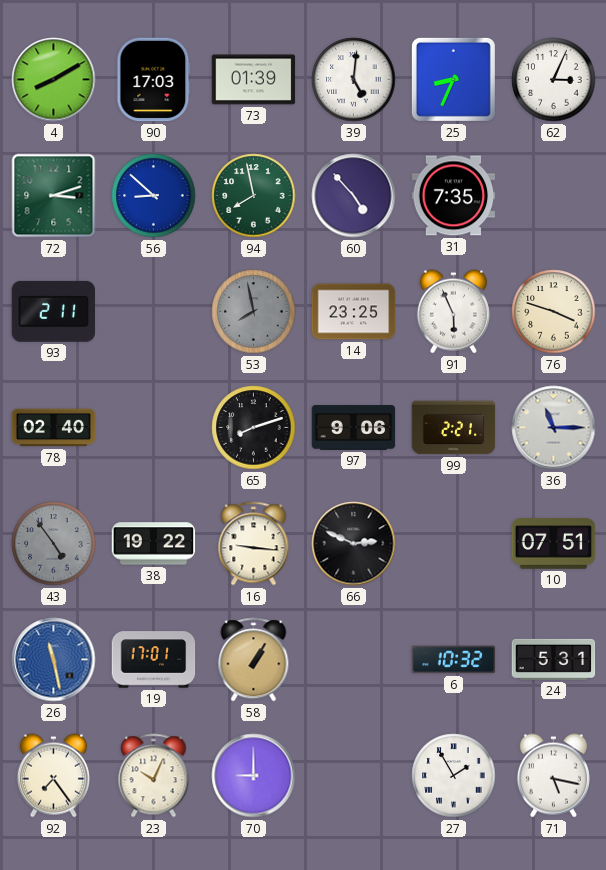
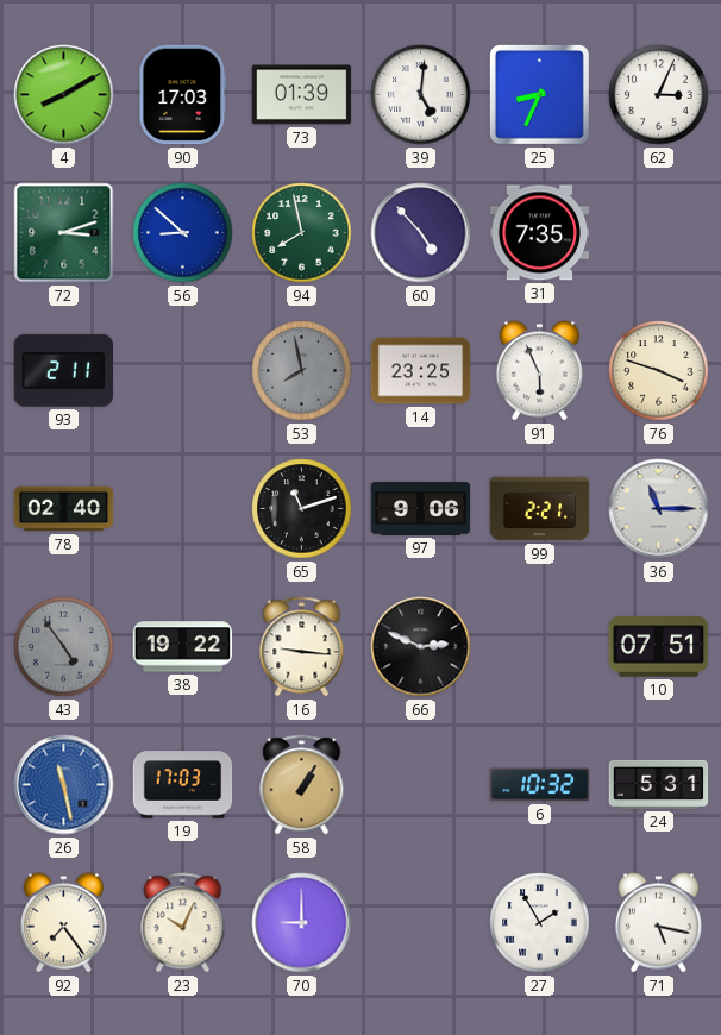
65: 8:12 -> 11:12 (302, 509)
19: 17:01 -> 17:03 (183, 785)
